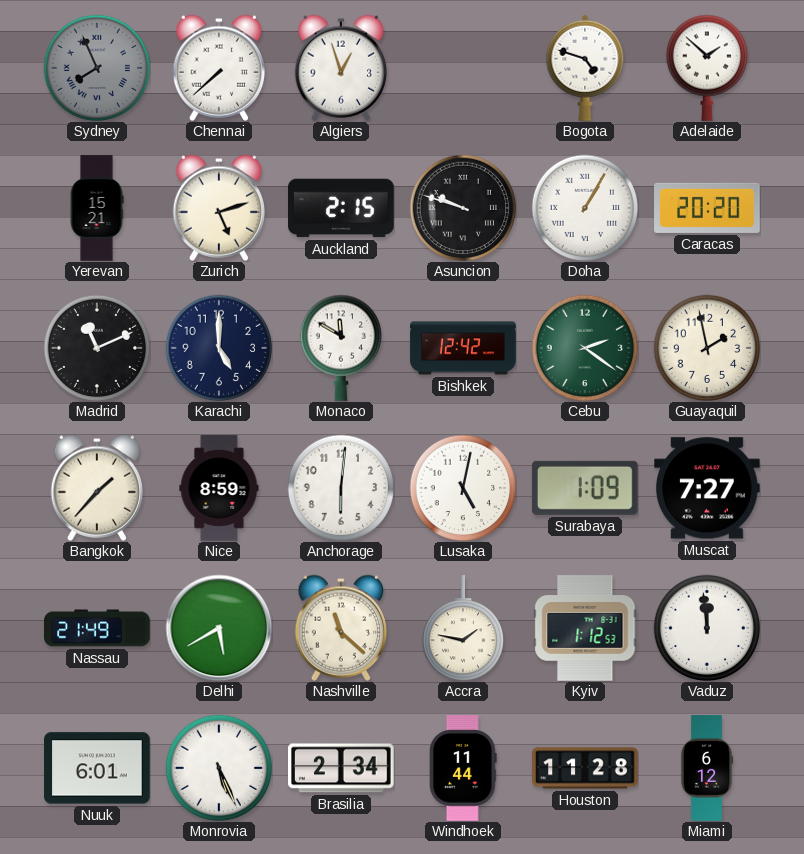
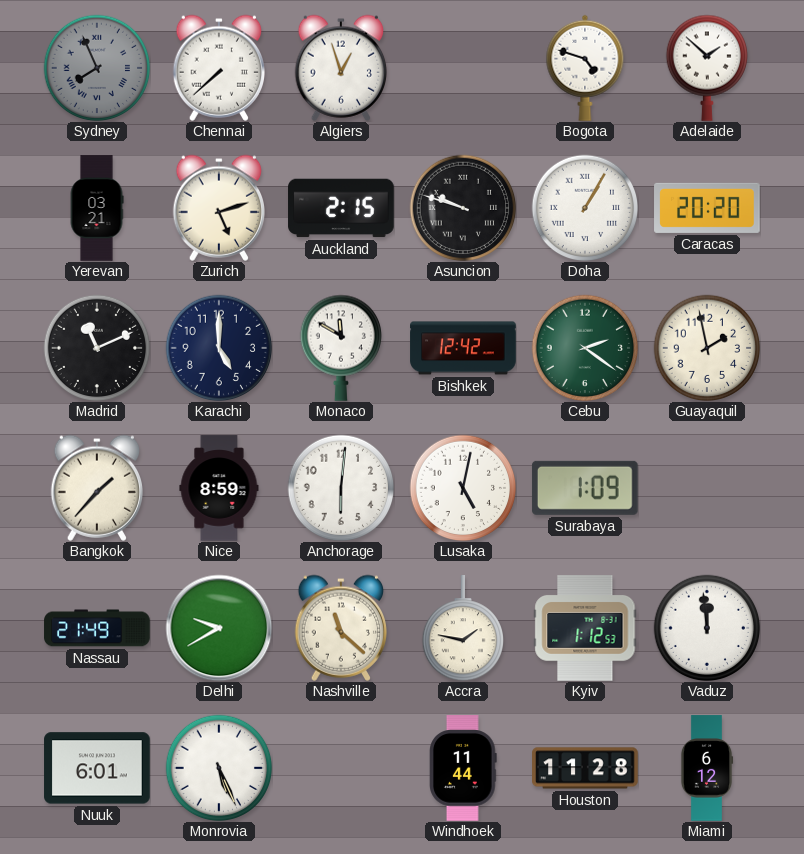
Yerevan: 15:21 -> 03:21 (97, 208)
Muscat: 7:27 -> none (708, 488)
Delhi: 5:40 -> 9:40 (219, 628)
Brasilia: 2:34 -> none (342, 768)
